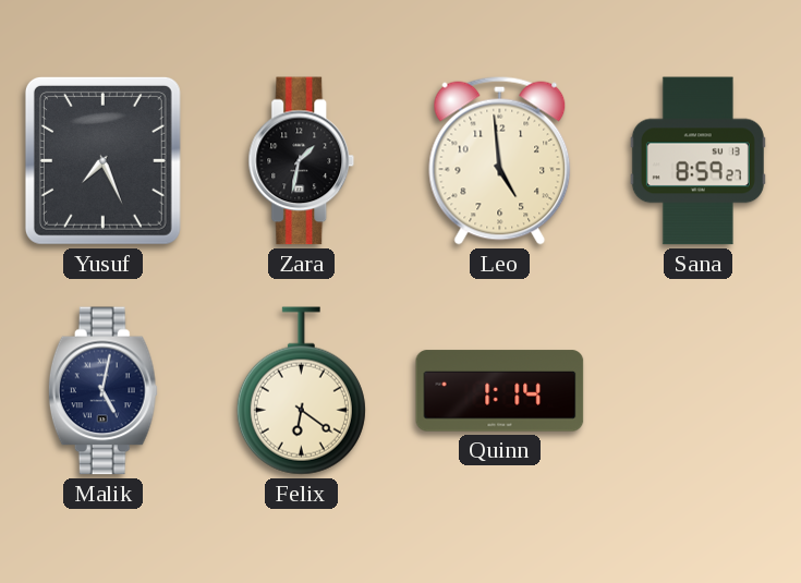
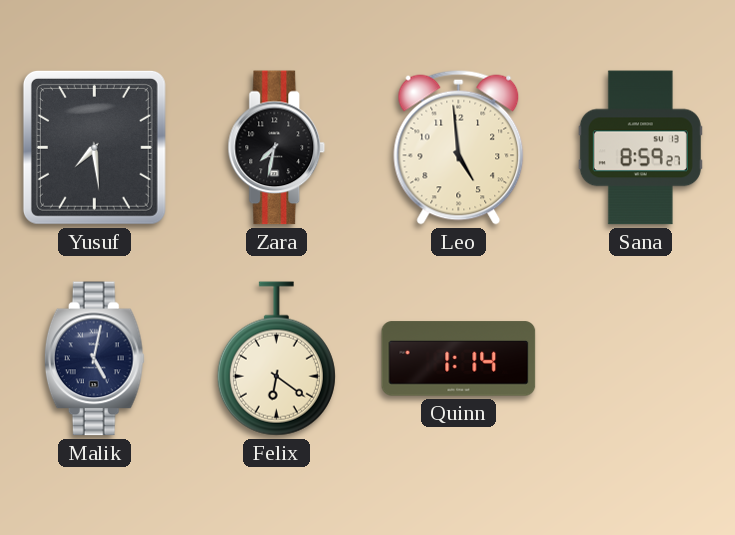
Yusuf: 7:26 -> 7:29 (94, 147)
Zara: 1:32 -> 7:32 (277, 148)
